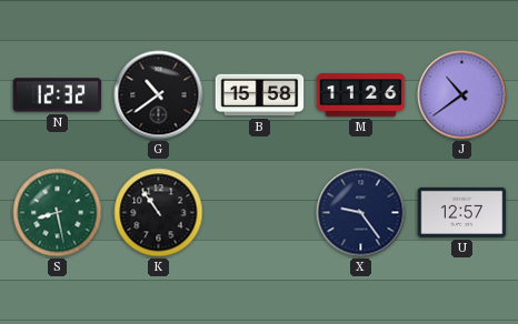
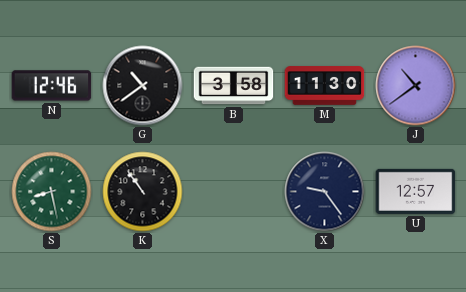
N: 12:32 -> 12:46 (52, 86)
B: 15:58 -> 3:58 (234, 86)
M: 11:26 -> 11:30 (325, 86)
